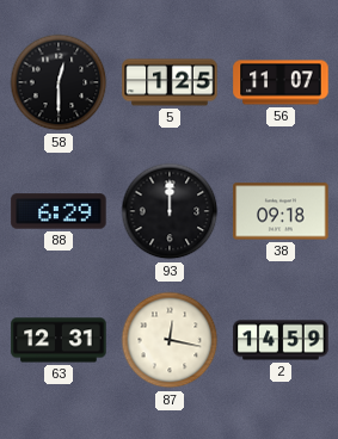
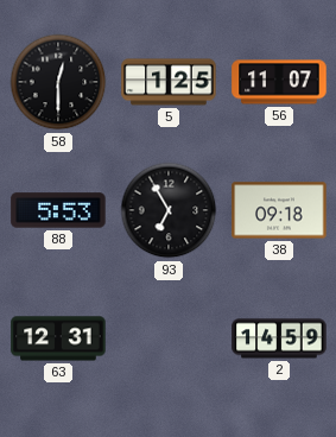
88: 6:29 -> 5:53 (58, 210)
93: 12:00 -> 6:55 (169, 210)
87: 12:17 -> none (170, 340)
